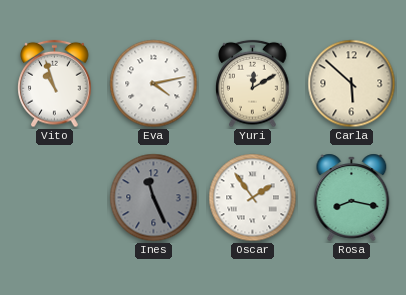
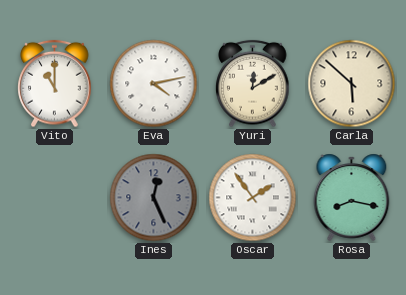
Vito: 10:57 -> 11:00 (55, 84)
Ines: 11:26 -> 12:26 (154, 198)
